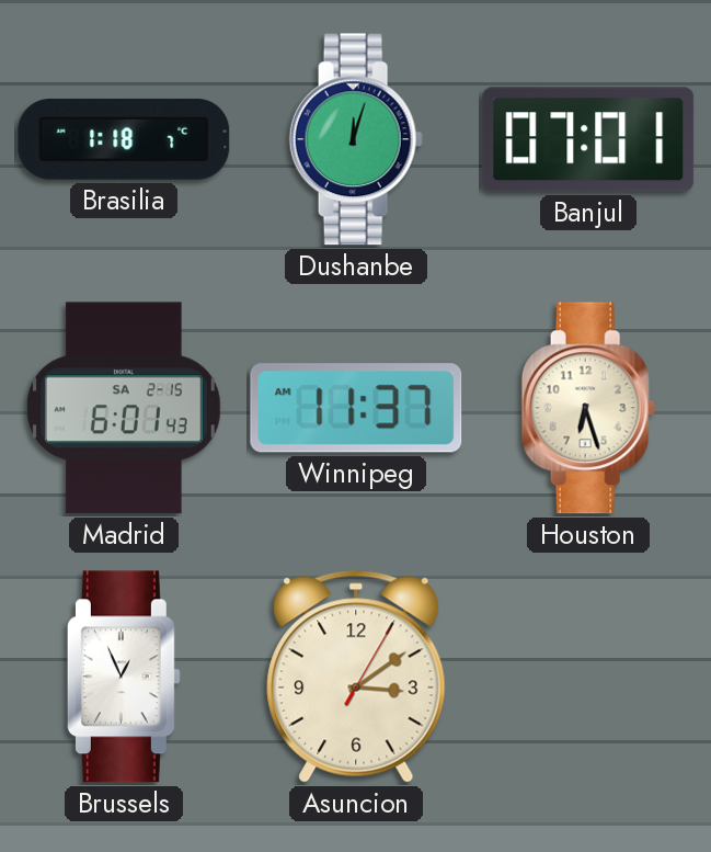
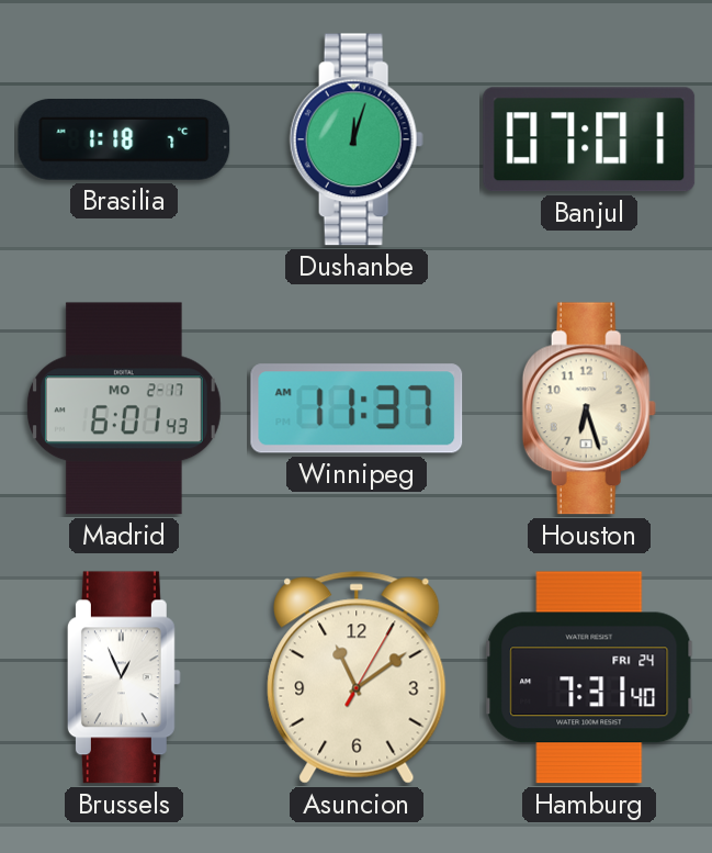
Madrid date: SA 2-15 -> MO 2-17 (124, 408)
Asuncion: 3:09 -> 11:09 (357, 677)
Hamburg: none -> 7:31 (589, 677)
